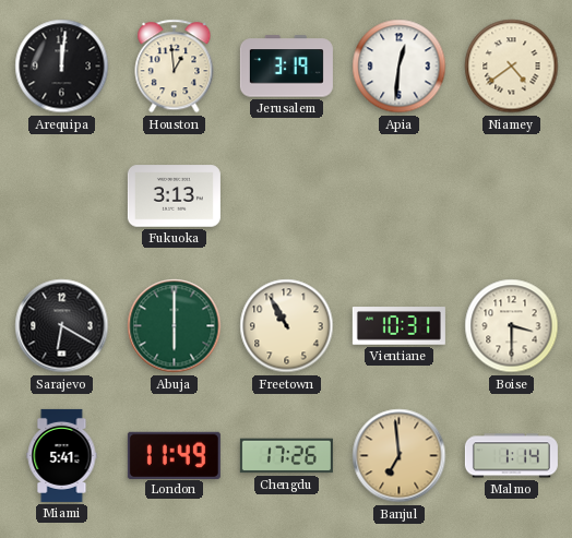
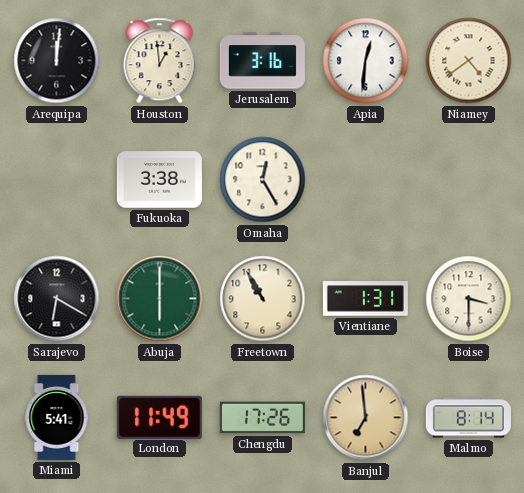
Jerusalem: 3:19 -> 3:16 (262, 61)
Fukuoka: 3:13 -> 3:38 (159, 180)
Omaha: none -> 12:25 (263, 180)
Vientiane: 10:31 -> 1:31 (365, 299)
Malmo: 1:14 -> 8:14 (468, 418)
